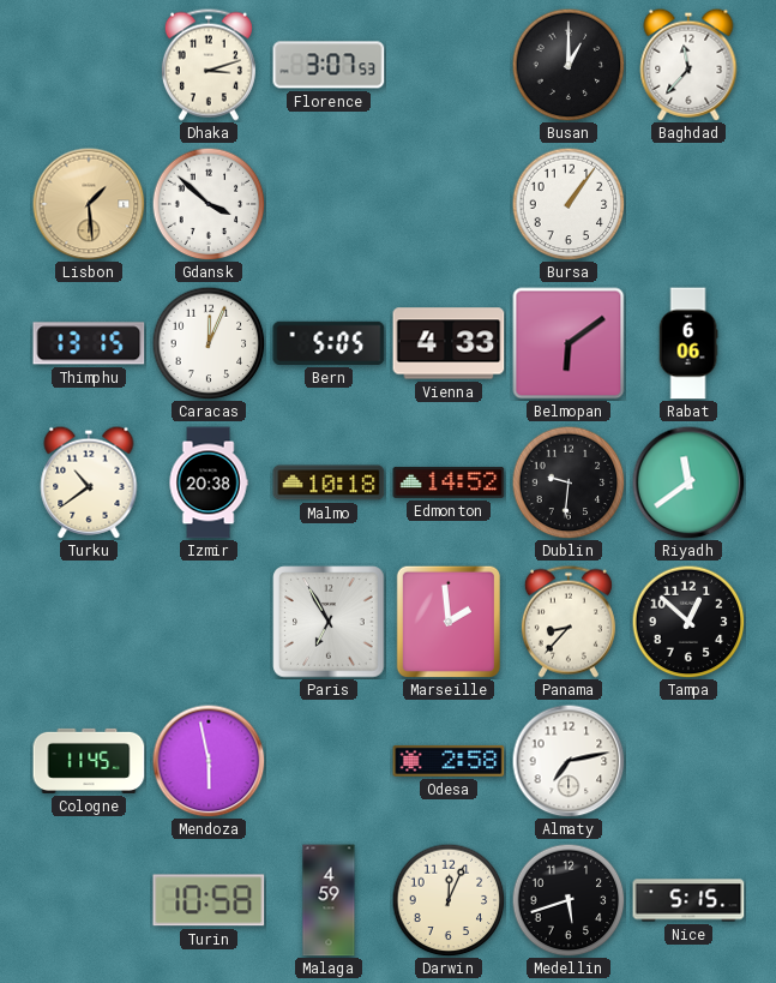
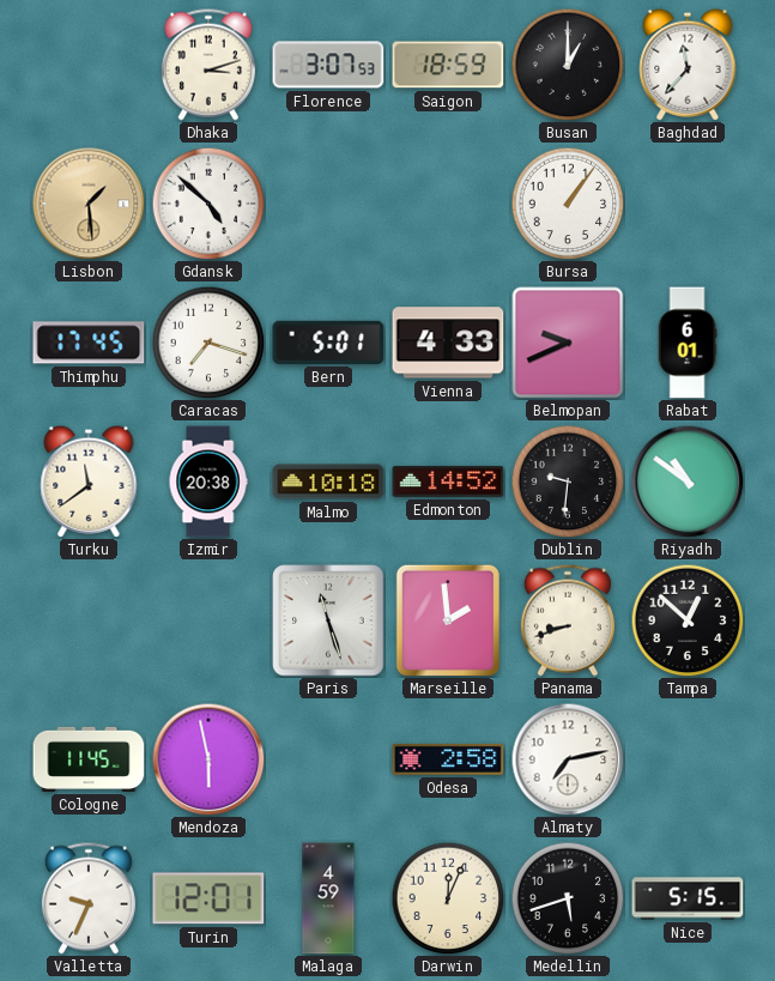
Saigon: none -> 18:59 (448, 65)
Gdansk: 3:52 -> 4:52 (208, 204)
Thimphu: 13:15 -> 17:45 (89, 343)
Caracas: 12:04 -> 7:18 (208, 343)
Bern: 5:05 -> 5:01 (328, 343)
Belmopan: 6:09 -> 9:41 (568, 343)
Rabat: 6:06 -> 6:01 (688, 343)
Turku: 10:39 -> 11:39 (89, 482)
Riyadh: 11:39 -> 10:51 (688, 482)
Paris: 6:55 -> 11:27 (328, 620)
Panama: 8:37 -> 8:42 (568, 620)
Valletta: none -> 9:34 (89, 898)
Turin: 10:58 -> 12:01 (208, 898)
